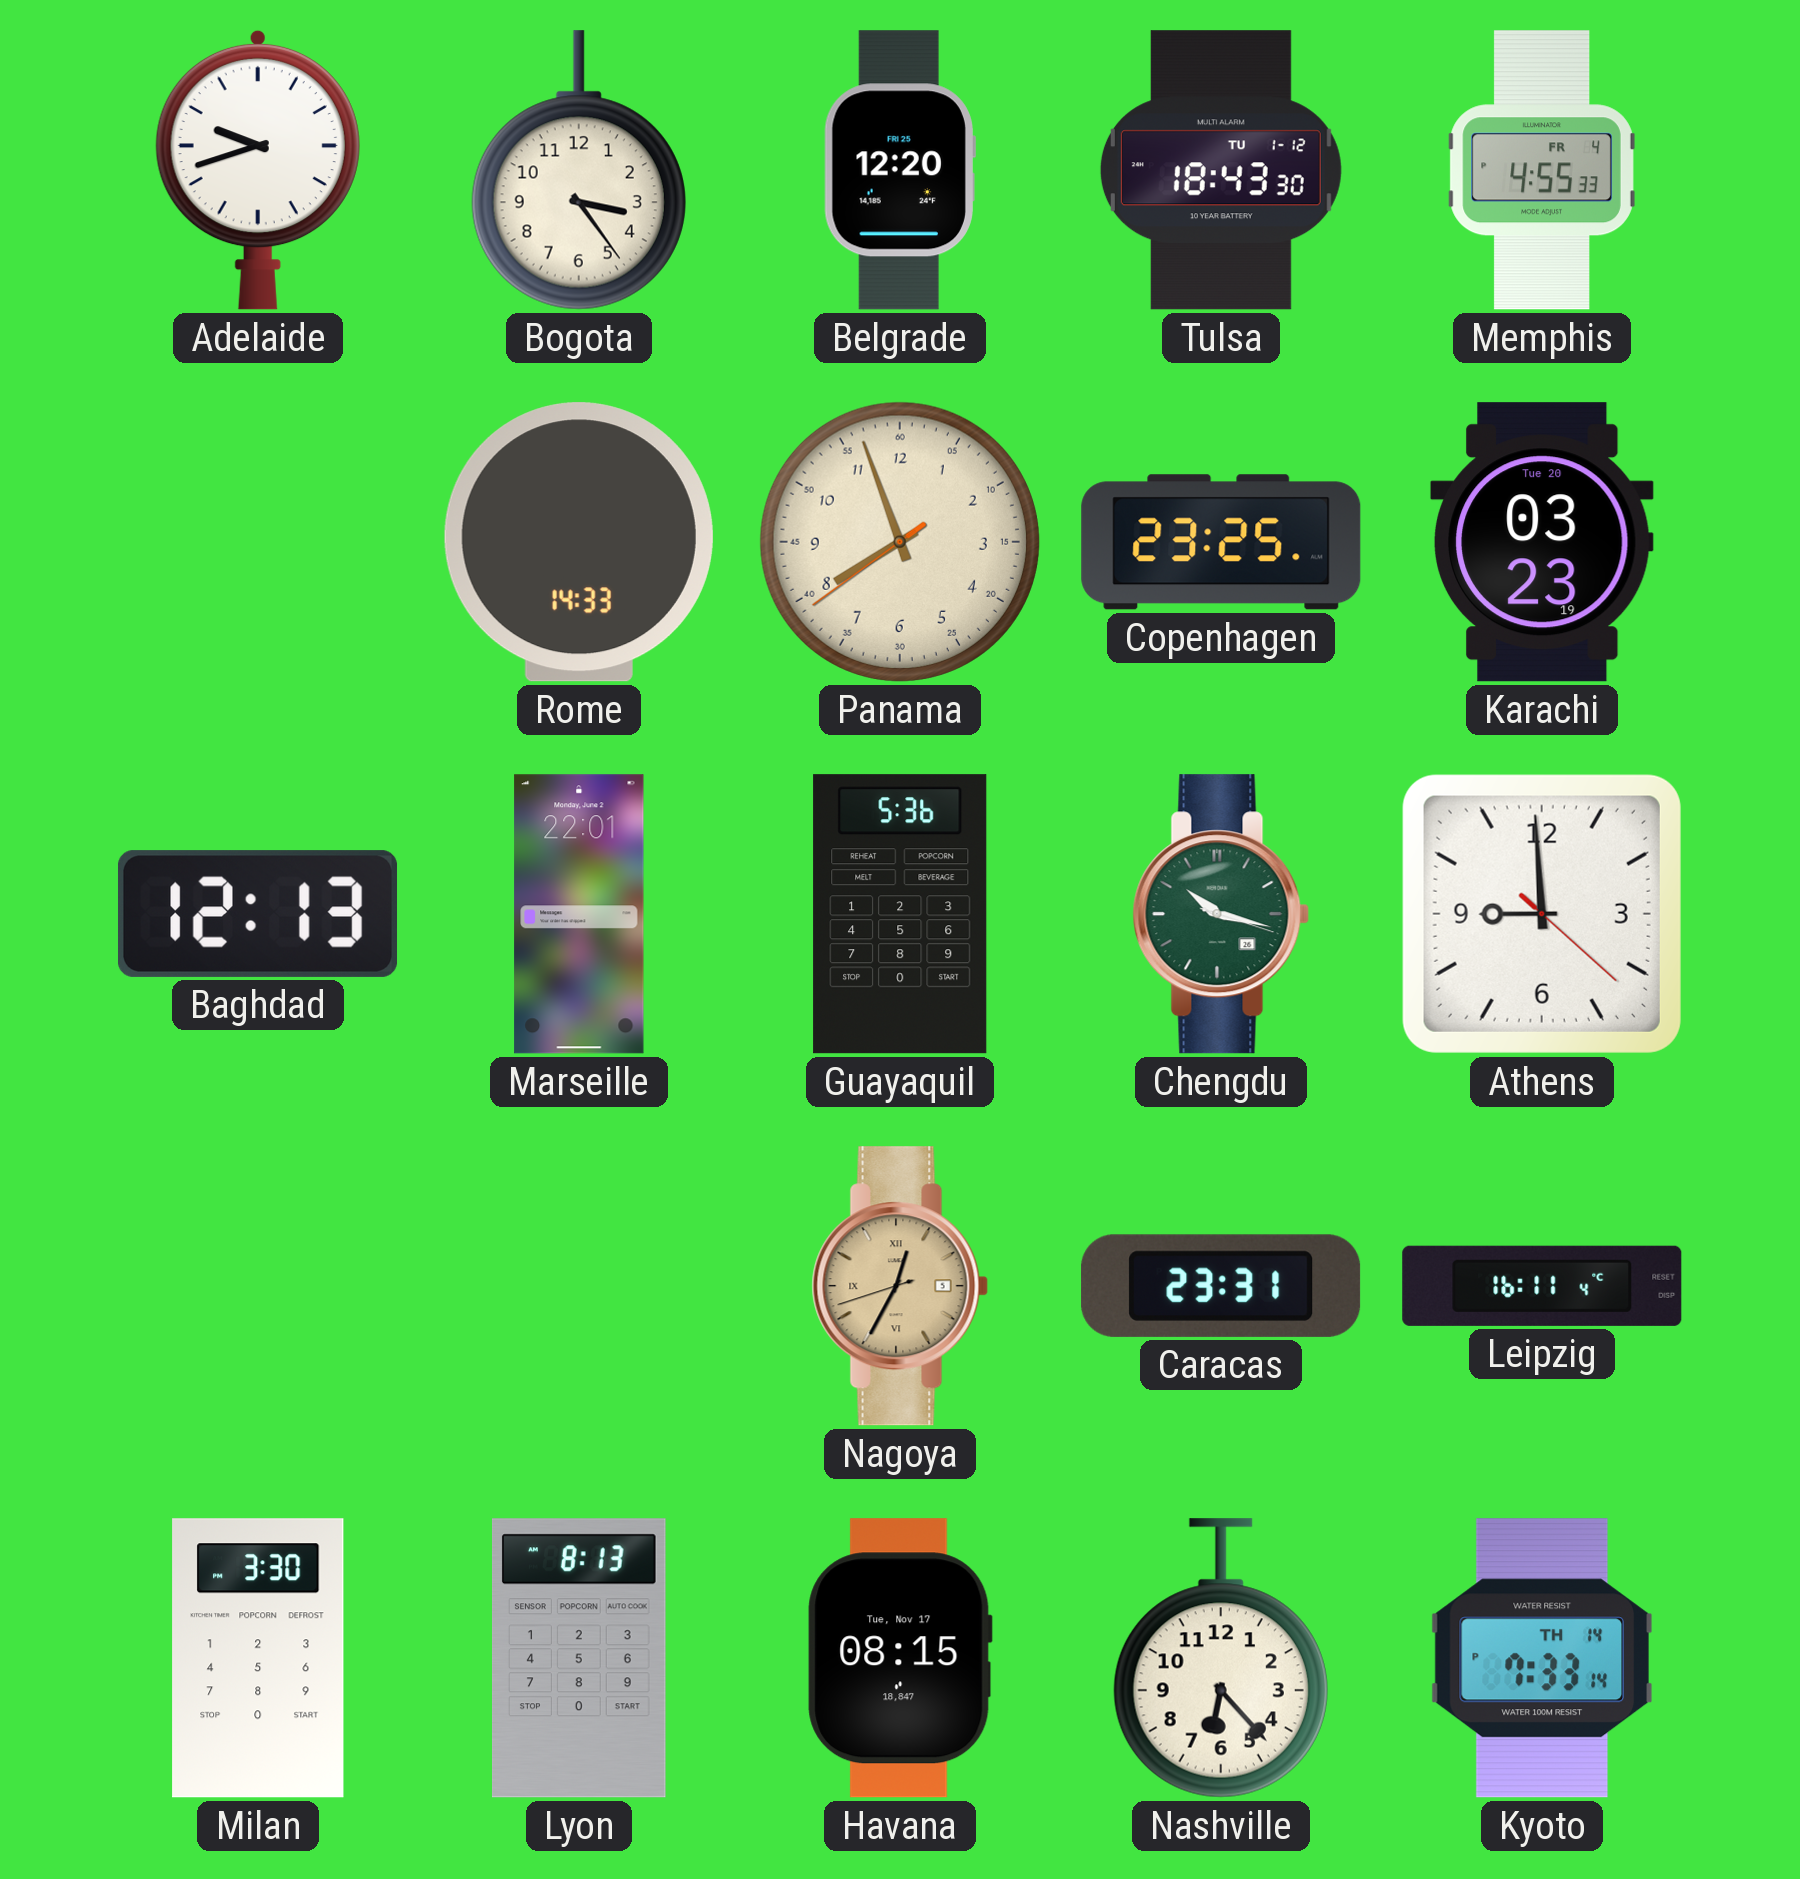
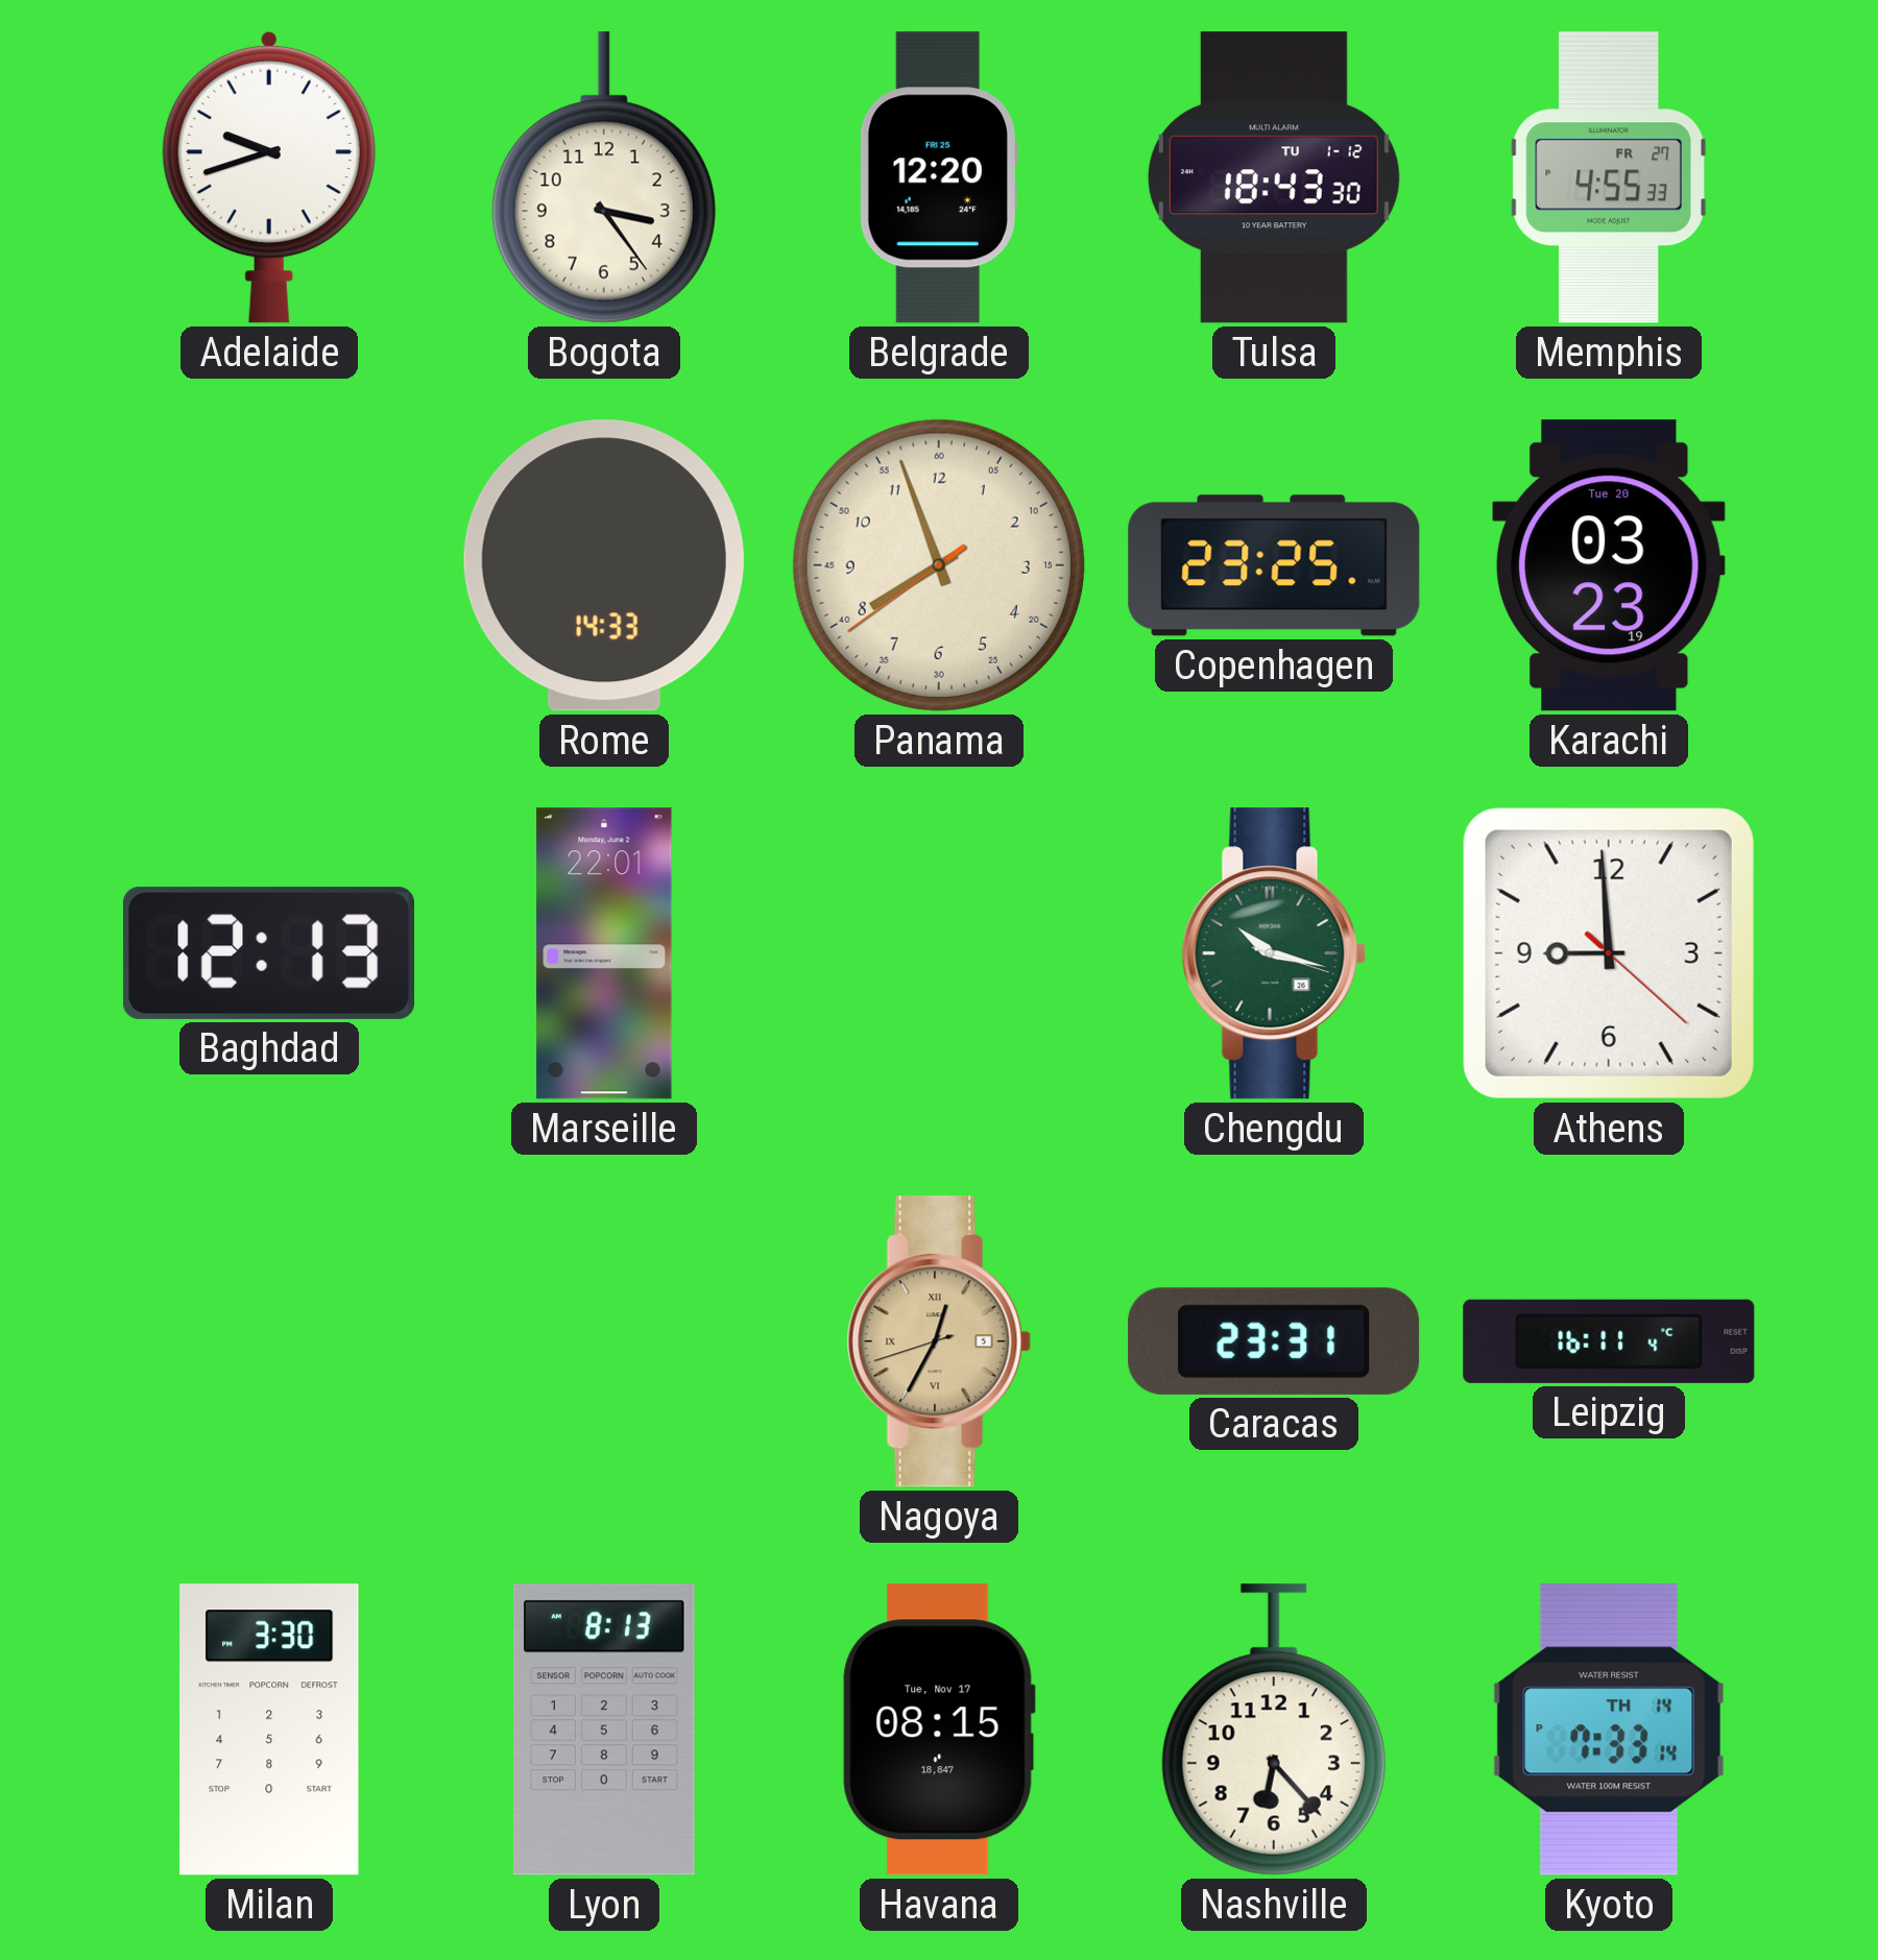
Memphis date: FR 4 -> FR 27 (1609, 177)
Guayaquil: 5:36 -> none (900, 914)
